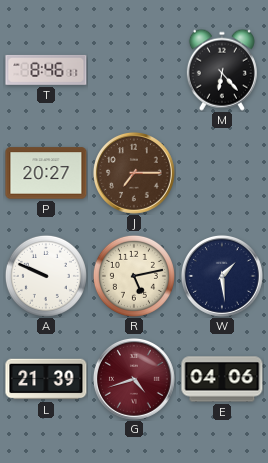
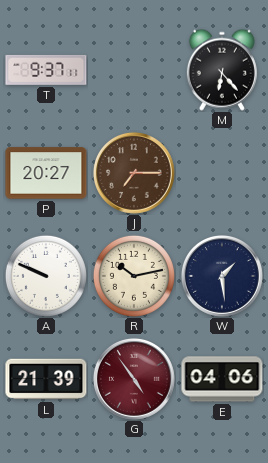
T: 8:46 -> 9:37 (46, 70)
R: 5:13 -> 10:13 (134, 276)
G: 4:42 -> 4:54 (134, 379)
